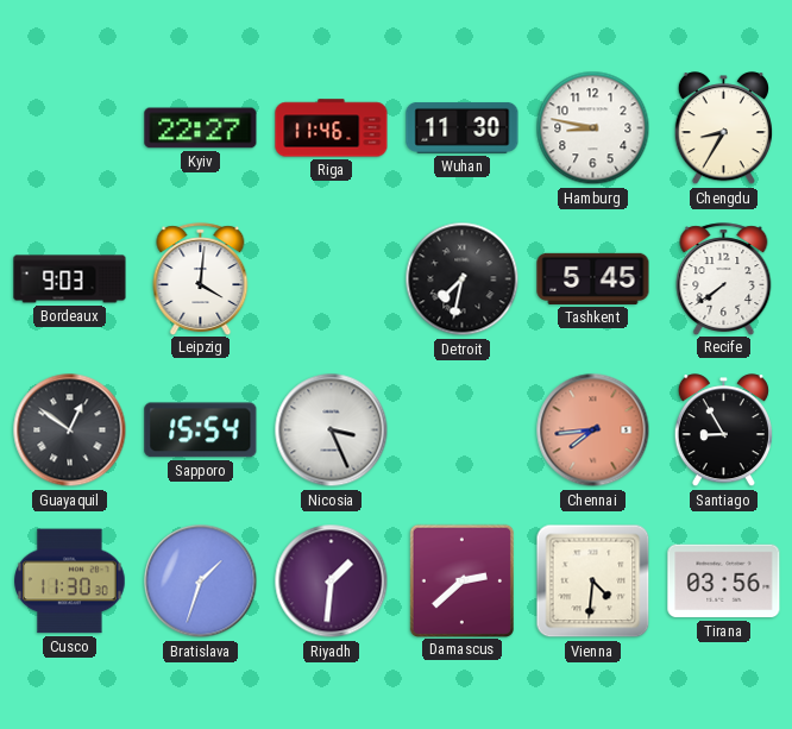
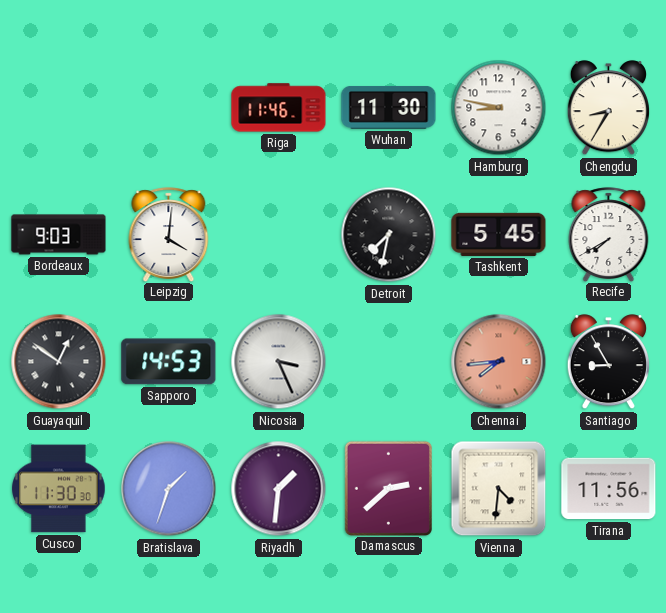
Kyiv: 22:27 -> none (201, 128)
Recife: 7:39 -> 7:40 (609, 234)
Sapporo: 15:54 -> 14:53 (169, 362)
Tirana: 03:56 -> 11:56 (609, 489)
